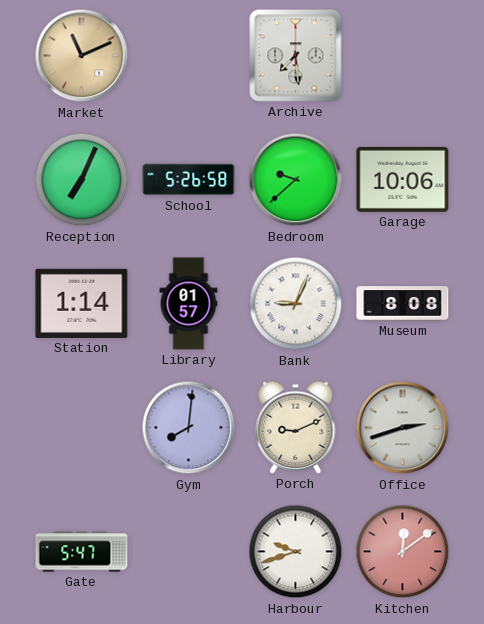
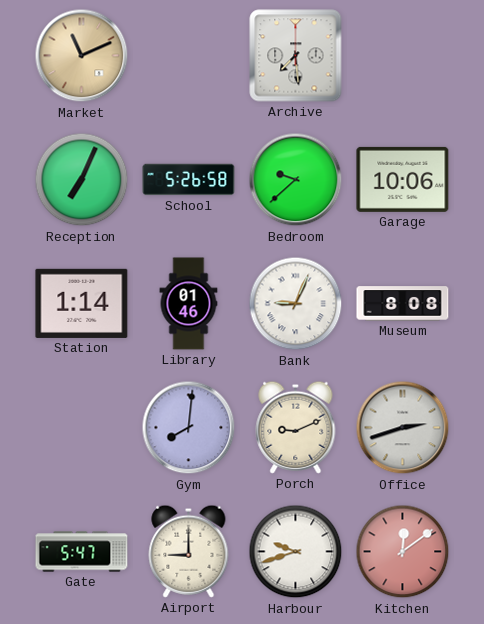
Library: 01:57 -> 01:46 (189, 304)
Airport: none -> 9:00 (189, 551)
